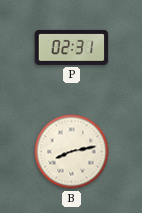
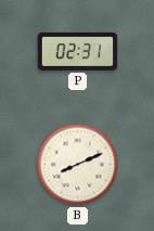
B: 8:13 -> 8:11 (78, 165)
